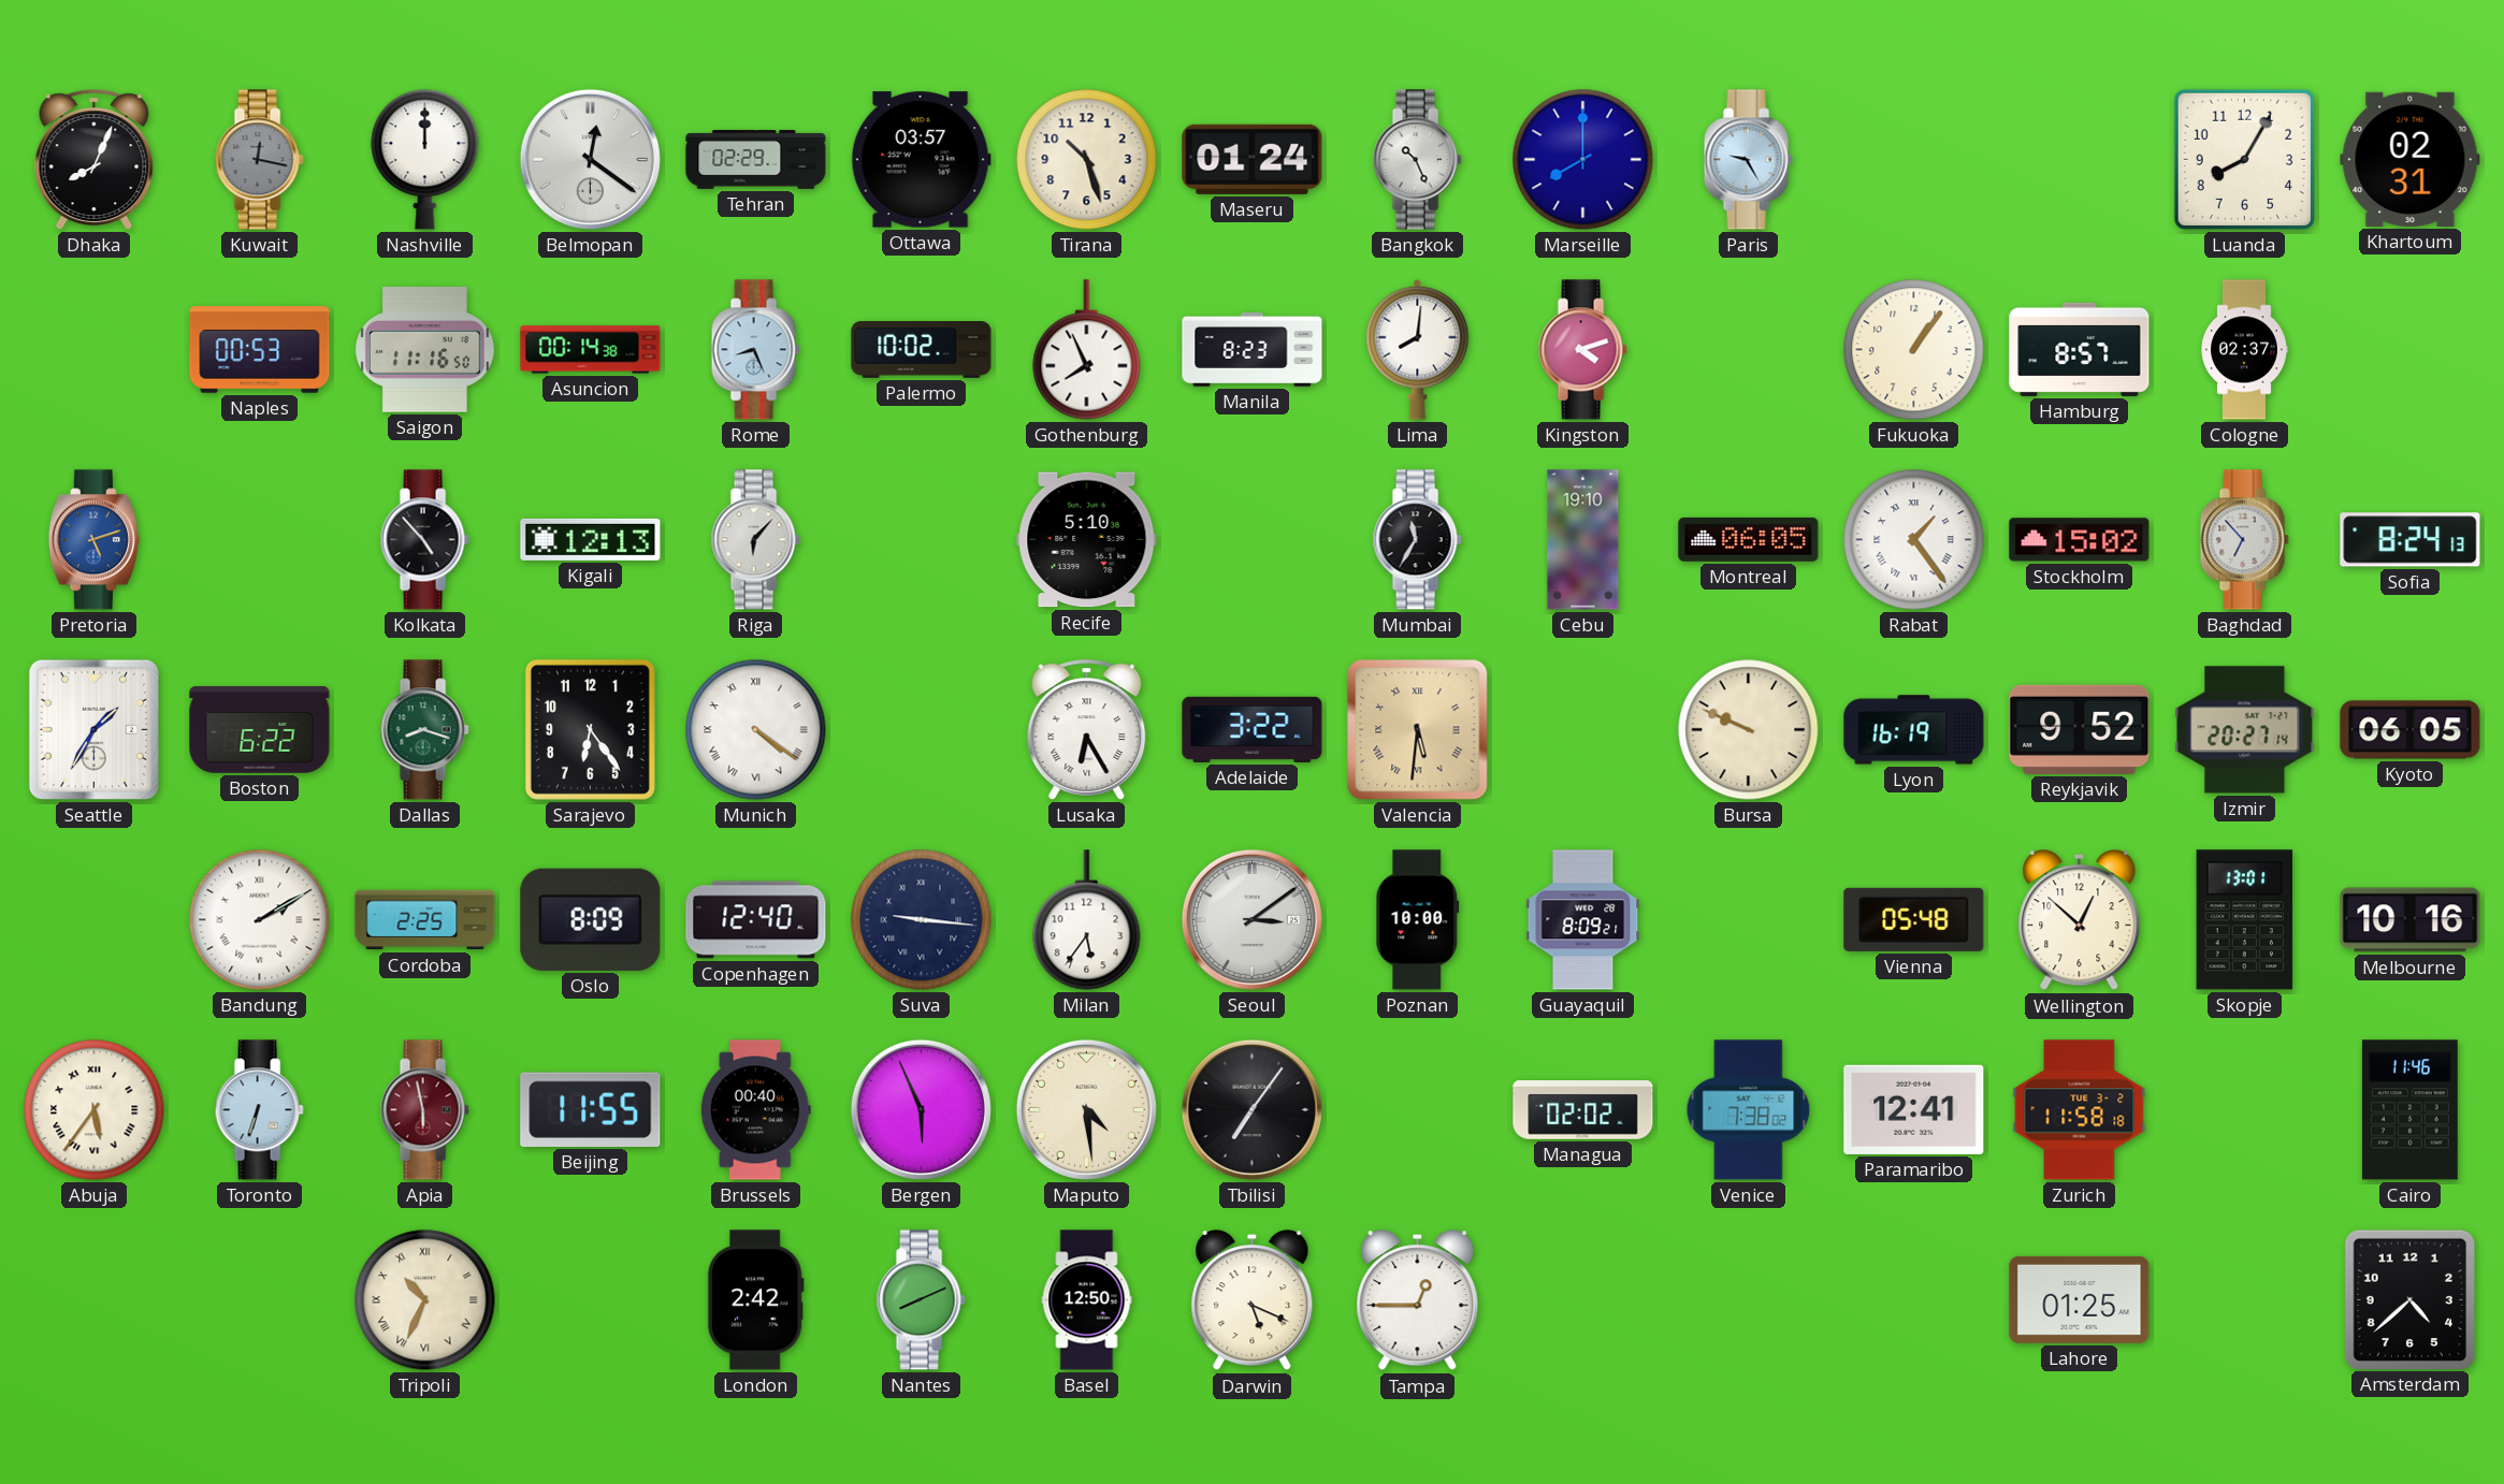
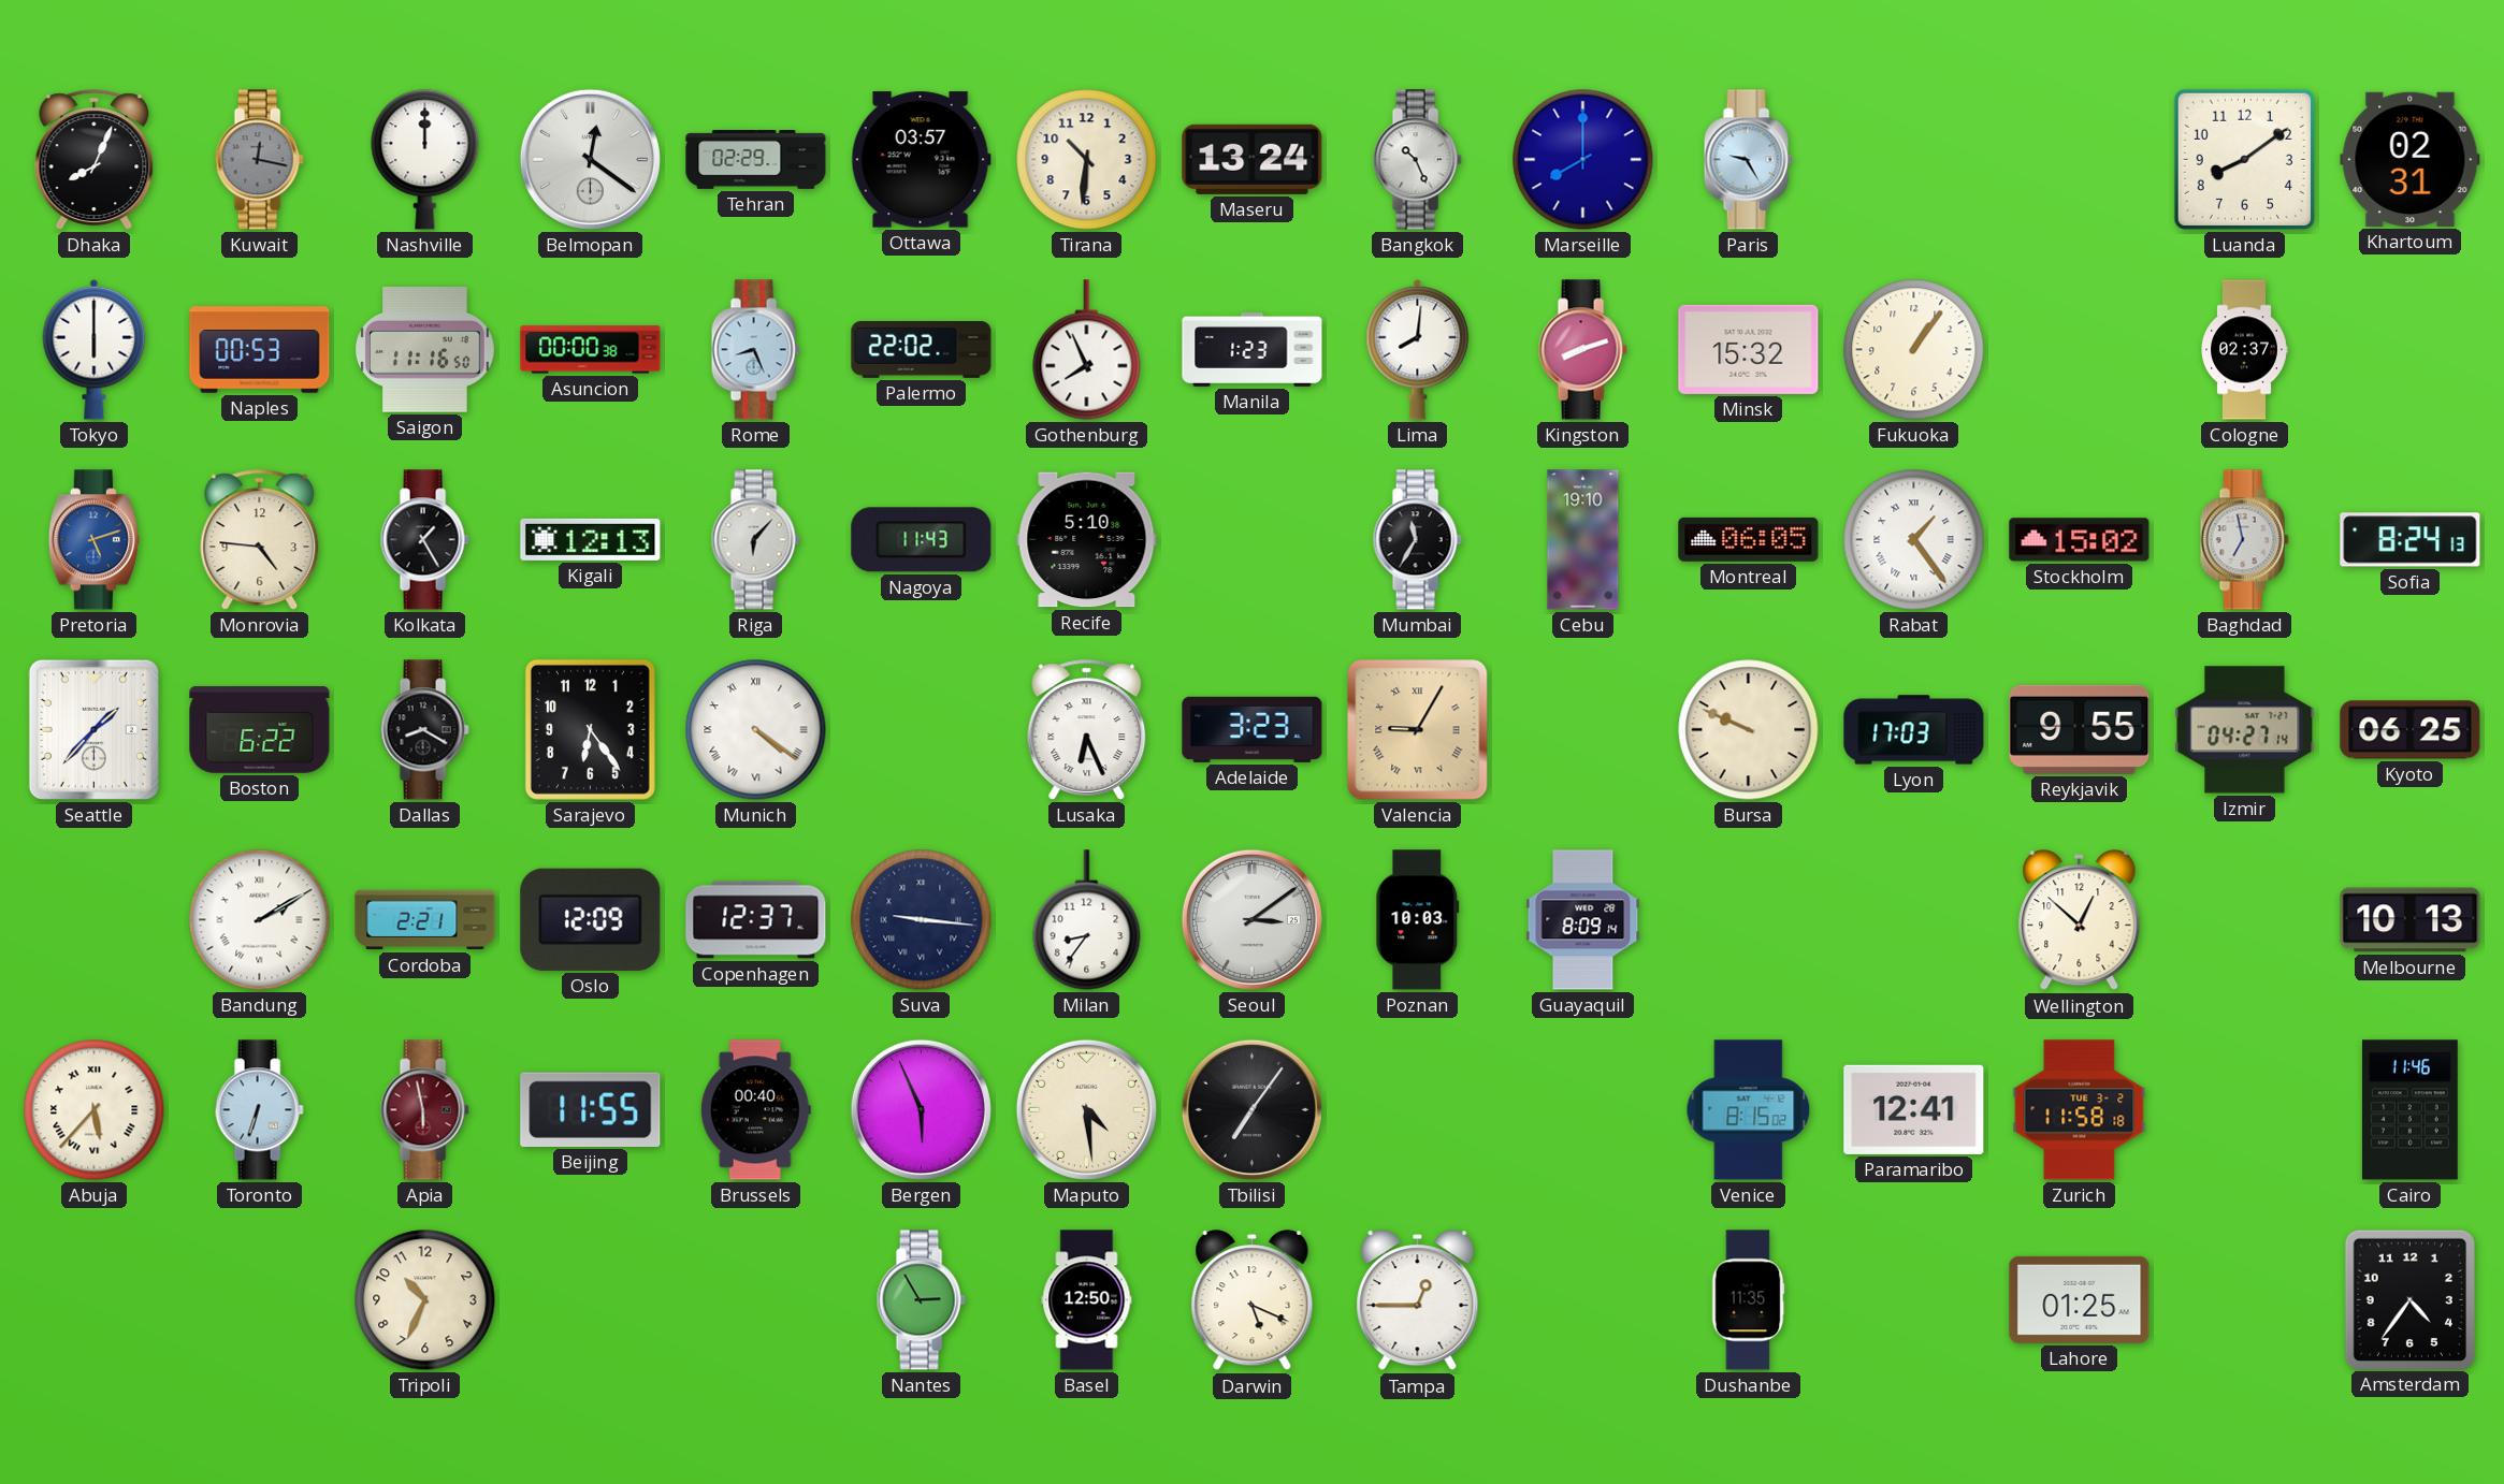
Tirana: 10:27 -> 10:31 (1087, 160)
Maseru: 01:24 -> 13:24 (1253, 159)
Luanda: 8:05 -> 8:09 (2244, 159)
Tokyo: none -> 6:00 (95, 349)
Asuncion: 00:14 -> 00:00 (591, 350)
Palermo: 10:02 -> 22:02 (922, 350)
Manila: 8:23 -> 1:23 (1253, 350)
Kingston: 4:12 -> 8:12 (1582, 350)
Minsk: none -> 15:32 (1749, 349)
Hamburg: 8:57 -> none (2080, 349)
Monrovia: none -> 4:46 (260, 540)
Kolkata: 4:53 -> 1:25 (424, 540)
Nagoya: none -> 11:43 (922, 540)
Baghdad: 6:53 -> 6:58 (2244, 540)
Seattle: 1:35 -> 1:37 (93, 729)
Dallas: 8:18 -> 8:20 (424, 730)
Dallas dial: green -> black (424, 730)
Lusaka: 6:25 -> 6:26 (1087, 730)
Adelaide: 3:22 -> 3:23 (1253, 729)
Valencia: 5:31 -> 9:05 (1418, 730)
Lyon: 16:19 -> 17:03 (1914, 730)
Reykjavik: 9:52 -> 9:55 (2080, 729)
Izmir: 20:27 -> 04:27 (2245, 730)
Kyoto: 06:05 -> 06:25 (2411, 730)
Cordoba: 2:25 -> 2:21 (425, 920)
Oslo: 8:09 -> 12:09 (591, 919)
Copenhagen: 12:40 -> 12:37 (756, 920)
Milan: 5:36 -> 8:36 (1087, 920)
Poznan: 10:00 -> 10:03 (1418, 920)
Guayaquil: 8:09:21 -> 8:09:14 (1583, 920)
Vienna: 05:48 -> none (1914, 919)
Skopje: 13:01 -> none (2245, 920)
Melbourne: 10:16 -> 10:13 (2411, 920)
Abuja: 5:36 -> 5:37 (95, 1110)
Managua: 02:02 -> none (1583, 1110)
Venice: 7:38 -> 8:15 (1749, 1110)
Tripoli numerals: Roman -> Arabic (425, 1300)
London: 2:42 -> none (755, 1300)
Nantes: 8:11 -> 2:55 (921, 1300)
Dushanbe: none -> 11:35 (1748, 1300)
Amsterdam: 4:38 -> 4:36 (2409, 1299)
